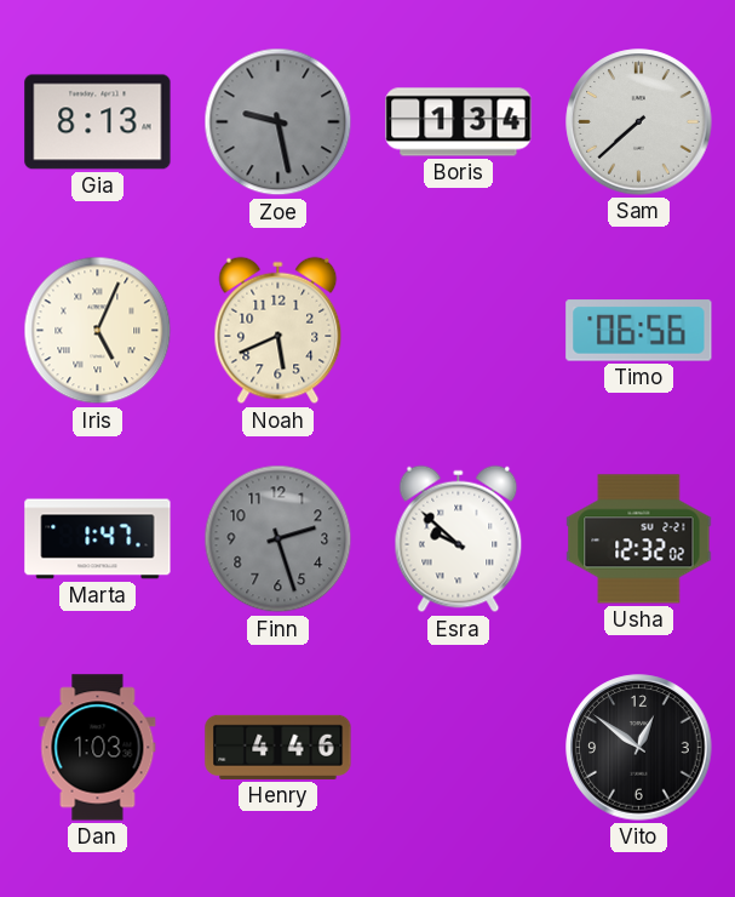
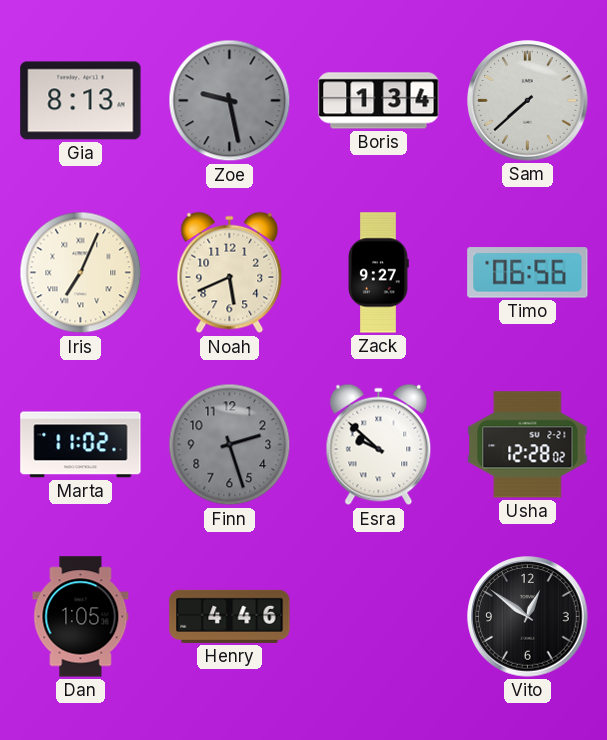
Iris: 5:04 -> 7:04 (81, 273)
Zack: none -> 9:27 (378, 273)
Marta: 1:47 -> 11:02 (81, 445)
Usha: 12:32 -> 12:28 (528, 445)
Dan: 1:03 -> 1:05 (81, 617)
